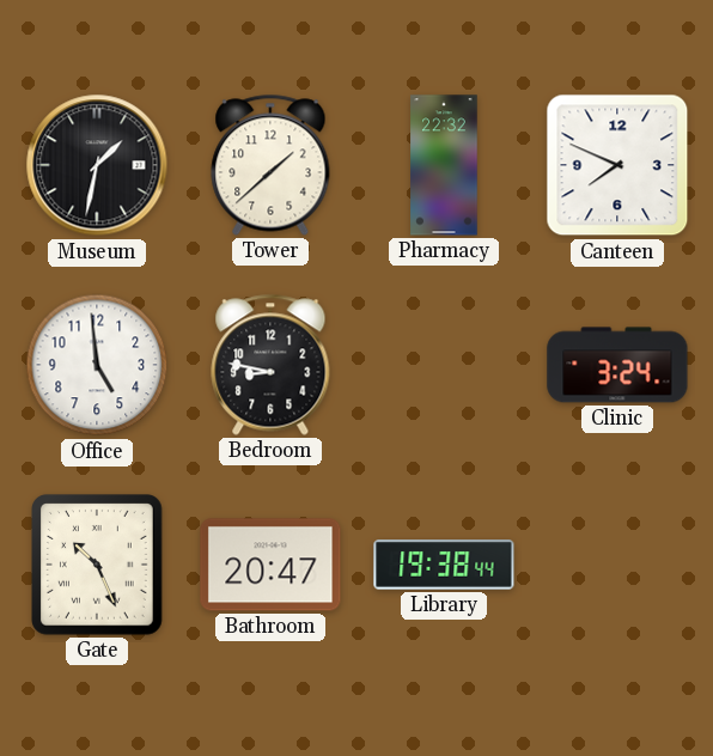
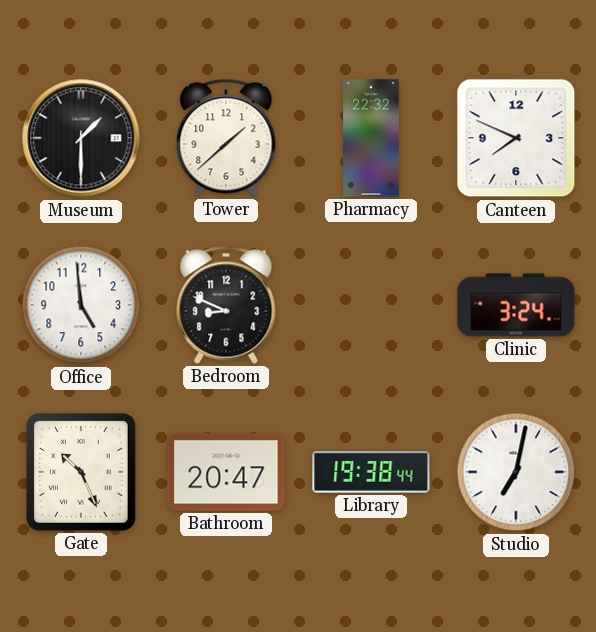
Museum: 1:32 -> 1:30 (81, 138)
Bedroom: 8:47 -> 8:49 (226, 305)
Studio: none -> 7:02 (516, 472)
